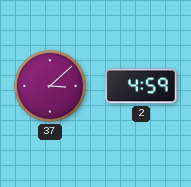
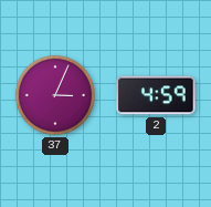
37: 3:08 -> 3:04 (55, 95)
